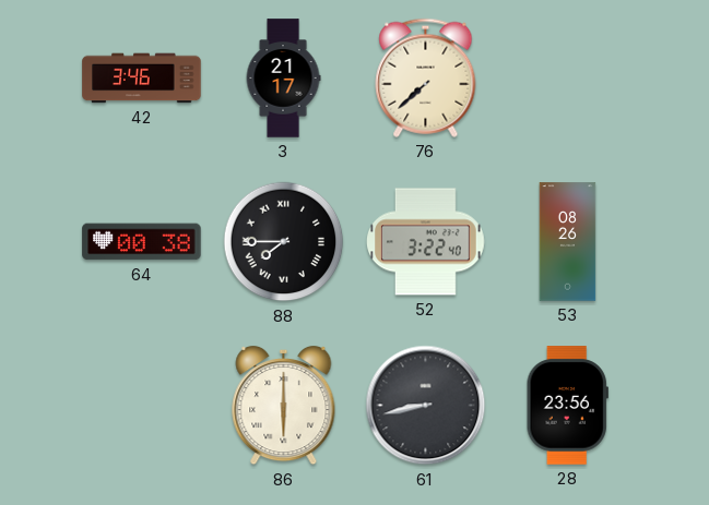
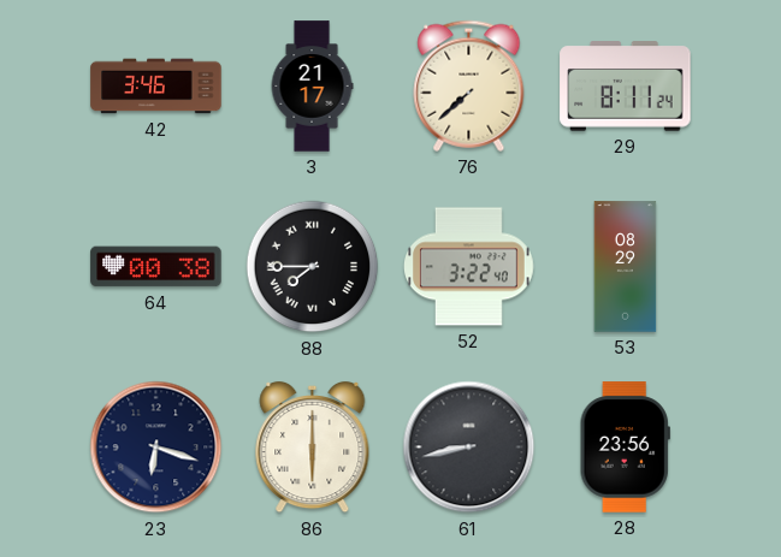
29: none -> 8:11 (626, 87)
53: 08:26 -> 08:29 (626, 267)
23: none -> 6:18 (156, 448)
